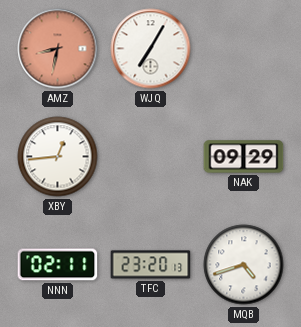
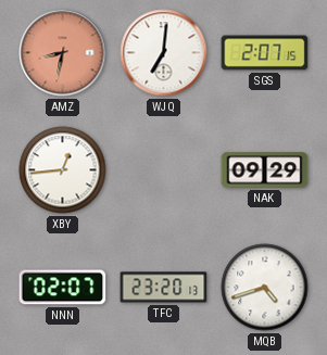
WJQ: 7:05 -> 7:01 (164, 53)
SGS: none -> 2:07 (265, 53)
NNN: 02:11 -> 02:07 (63, 288)
